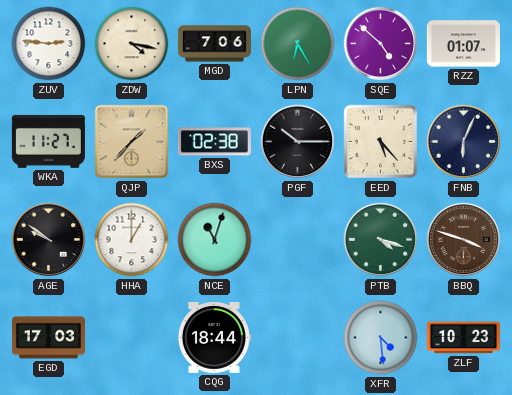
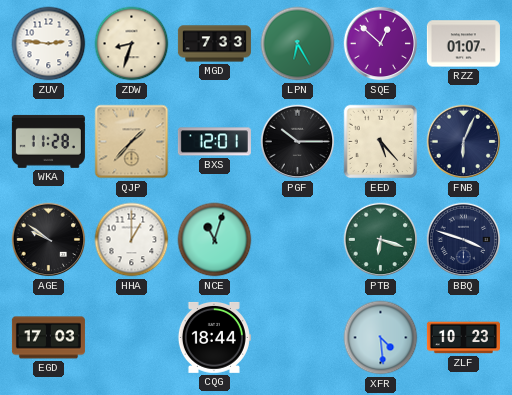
ZDW: 4:17 -> 8:33 (132, 44)
MGD: 7:06 -> 7:33 (214, 44)
SQE: 4:52 -> 12:52 (381, 44)
WKA: 11:27 -> 11:28 (48, 141)
BXS: 02:38 -> 12:01 (214, 142)
PTB: 4:18 -> 6:18 (381, 240)
BBQ dial: brown -> navy (464, 240)
